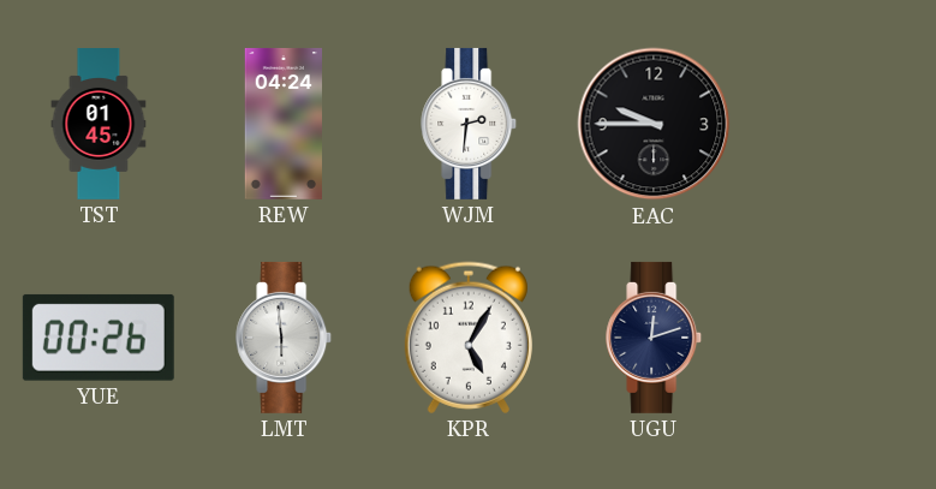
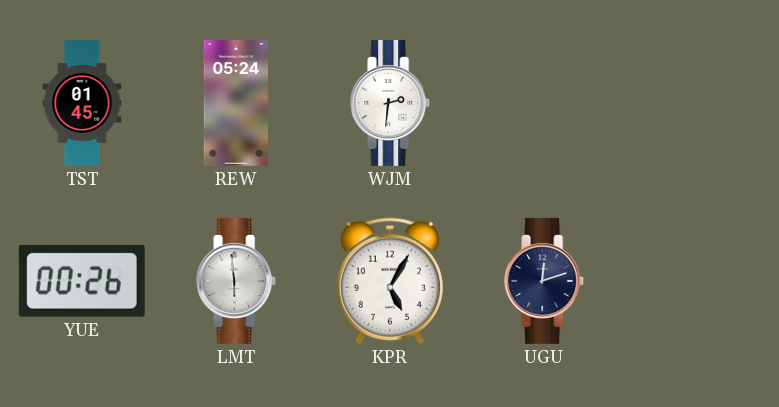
REW: 04:24 -> 05:24 (235, 103)
EAC: 9:45 -> none (654, 124)
